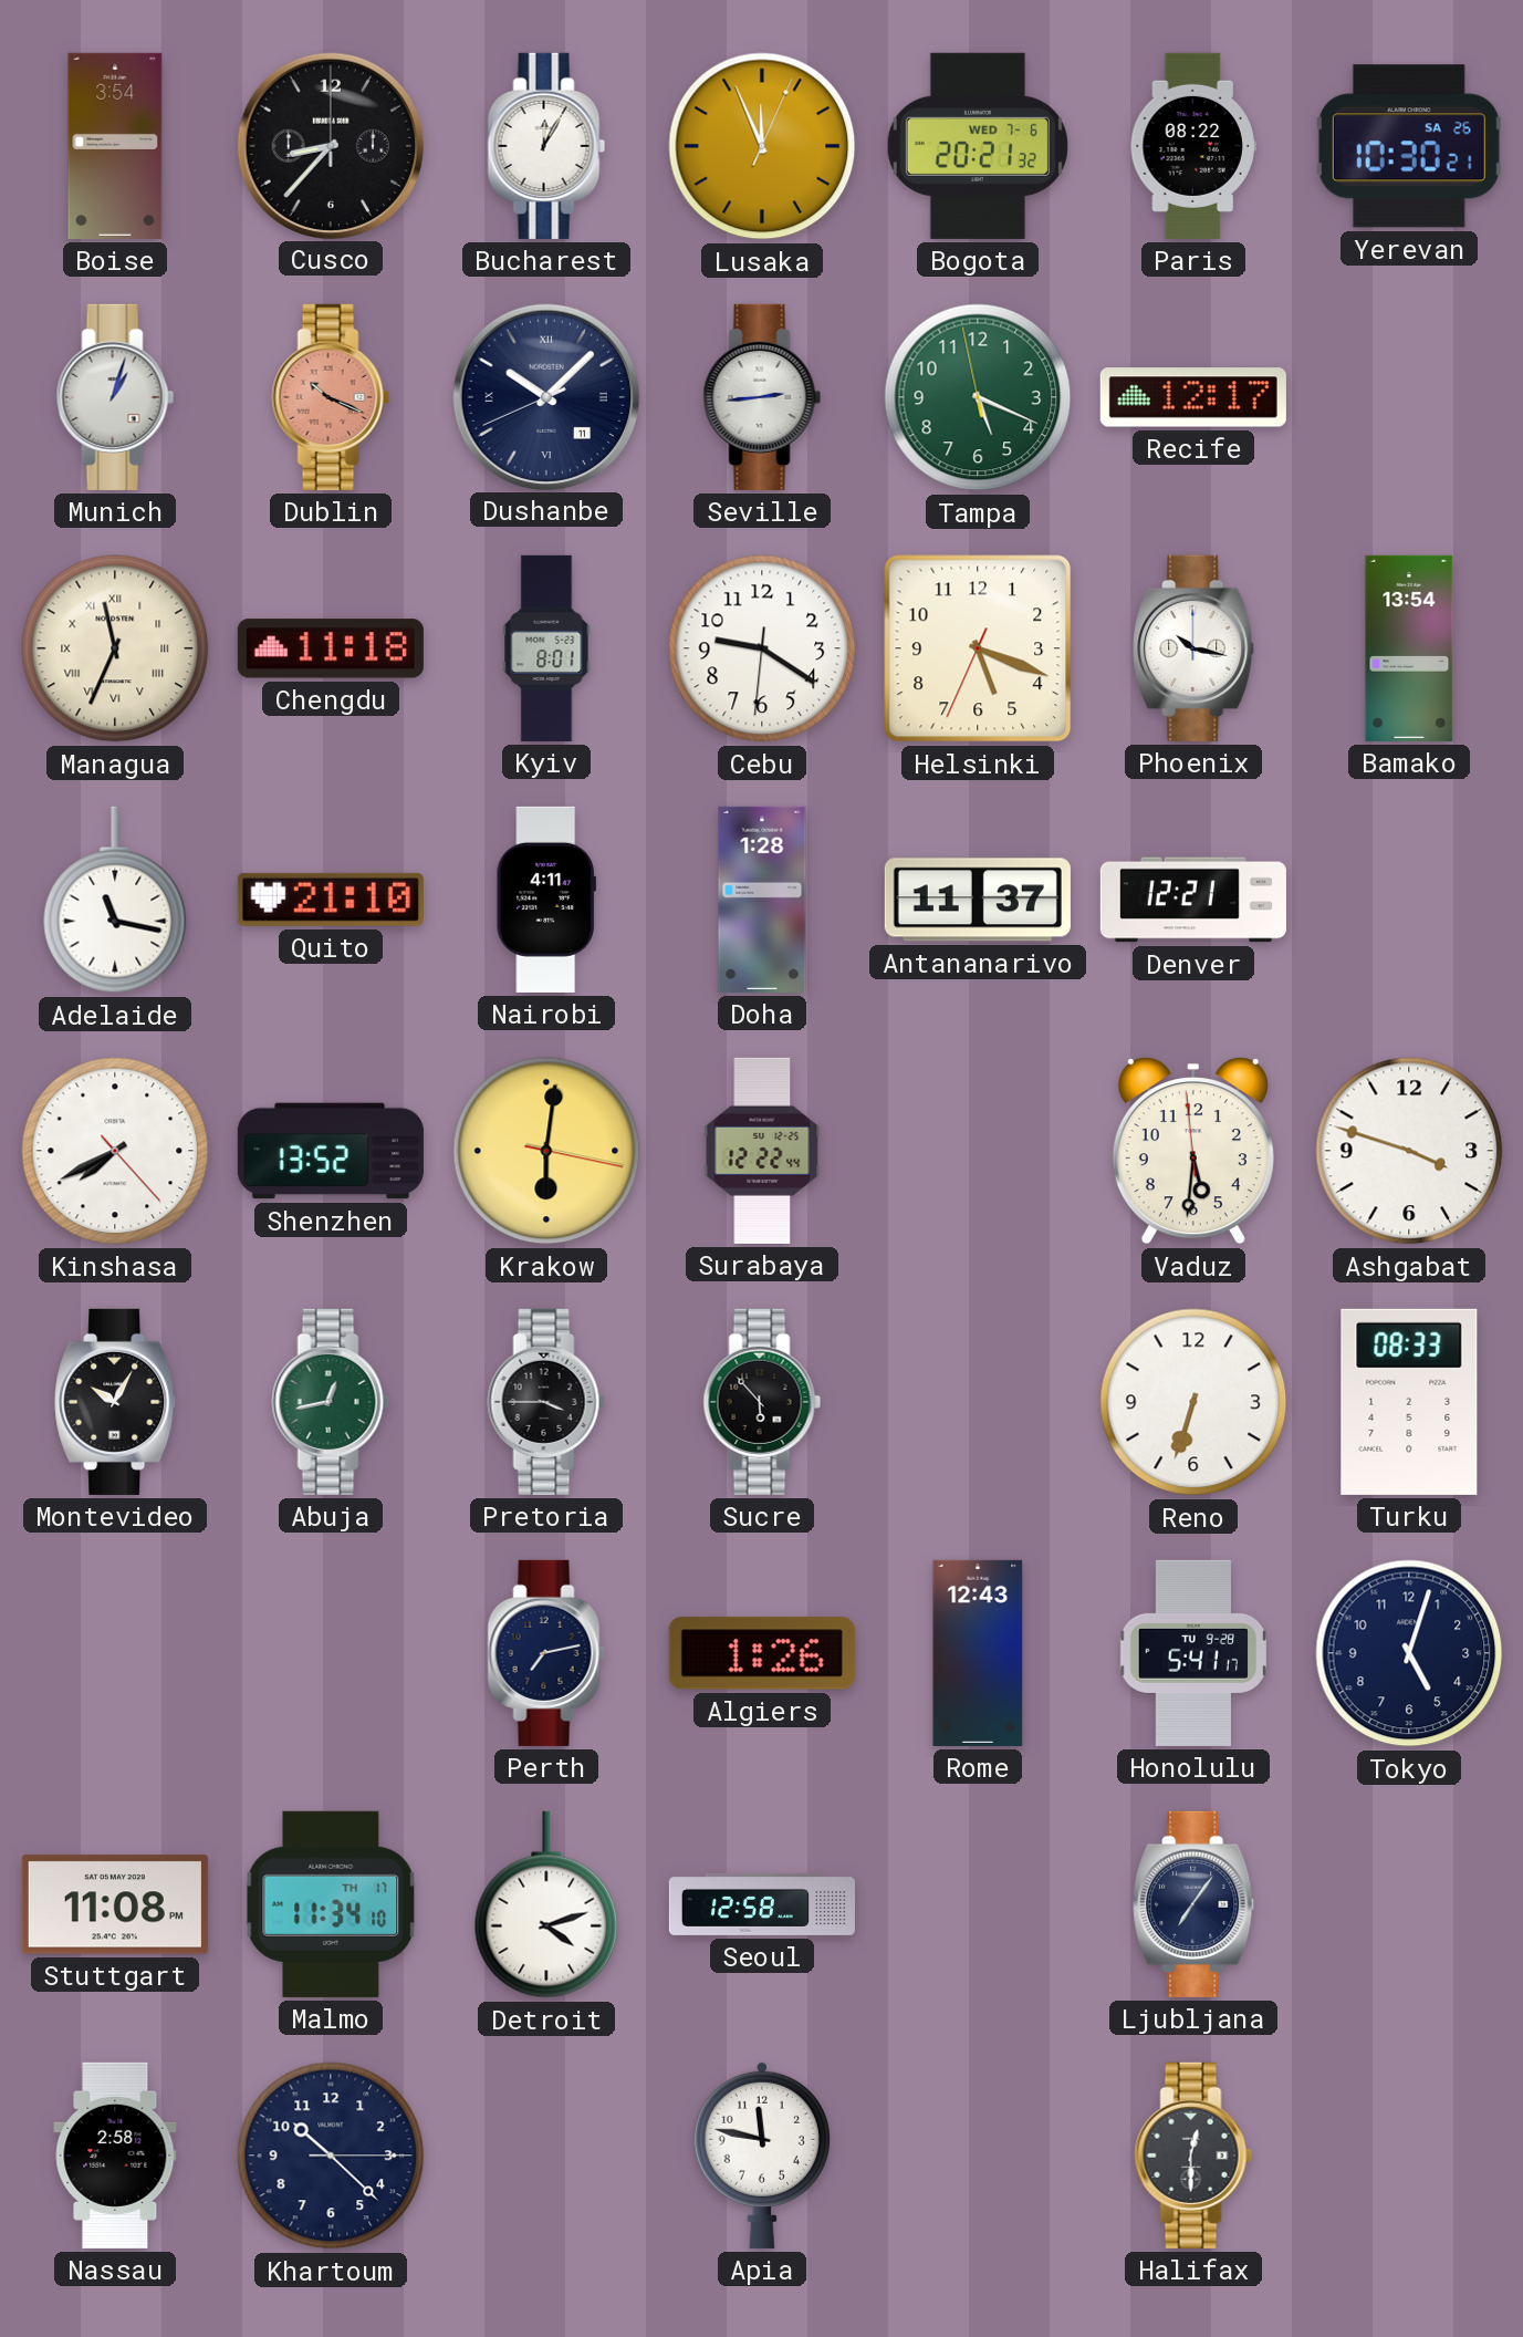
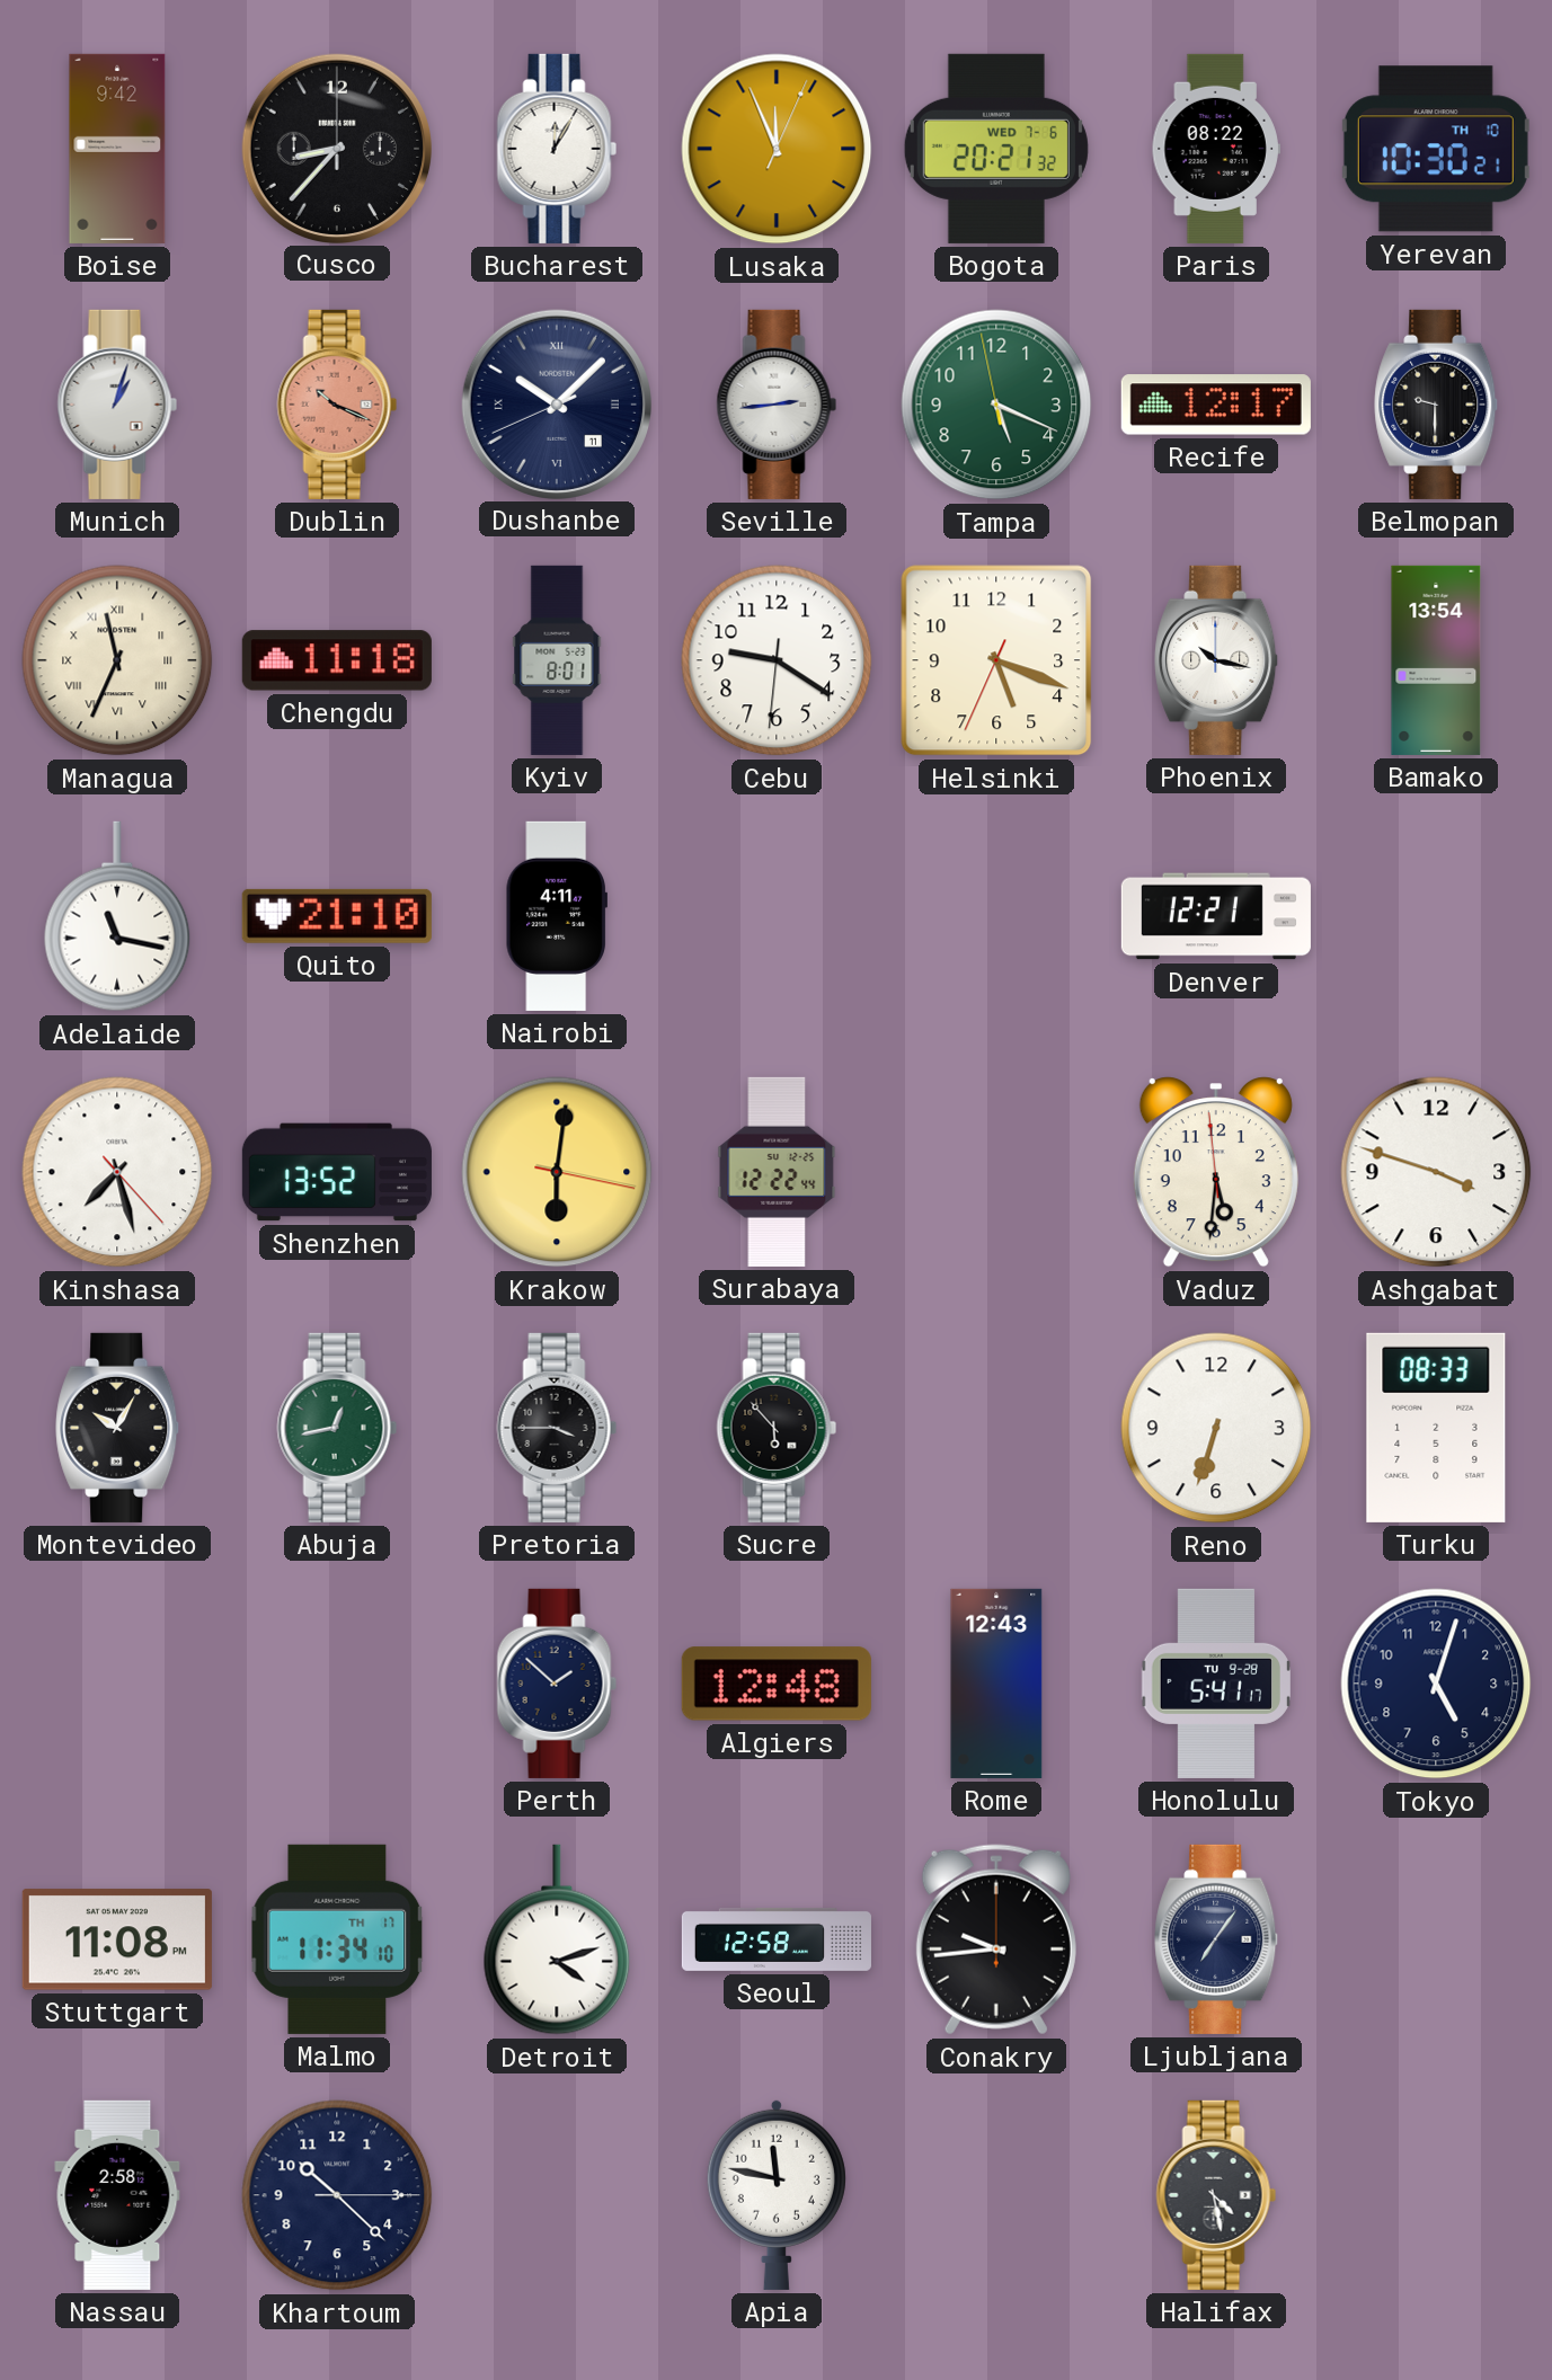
Boise: 3:54 -> 9:42 (117, 149)
Yerevan date: SA 26 -> TH 10 (1436, 149)
Belmopan: none -> 9:30 (1437, 405)
Doha: 1:28 -> none (762, 900)
Antananarivo: 11:37 -> none (978, 900)
Kinshasa: 7:40 -> 7:27 (117, 1172)
Perth: 7:13 -> 1:52 (557, 1684)
Algiers: 1:26 -> 12:48 (777, 1684)
Conakry: none -> 9:44 (996, 1939)
Halifax: 12:30 -> 4:28 (1216, 2195)
